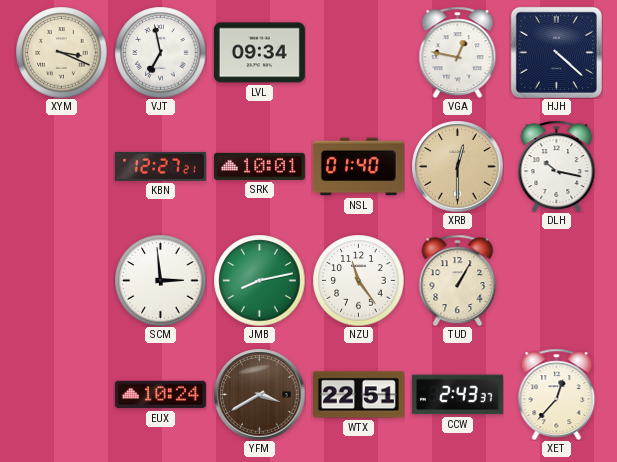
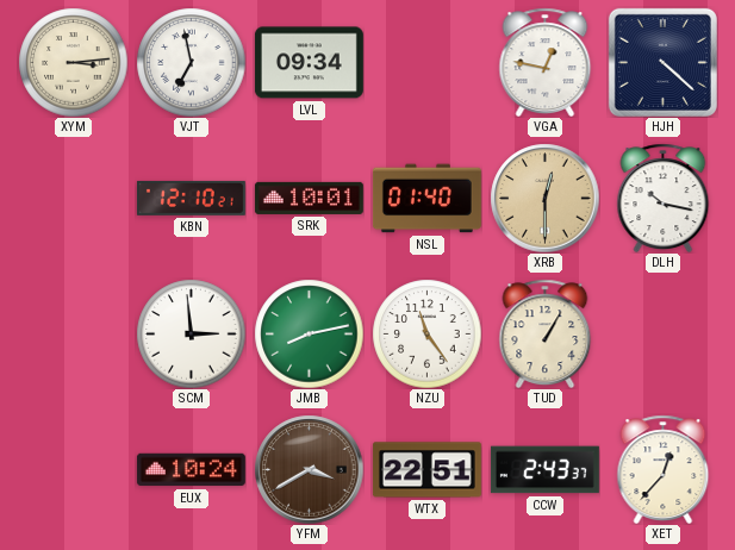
XYM: 3:19 -> 3:14 (73, 62)
KBN: 12:27 -> 12:10 (191, 198)
